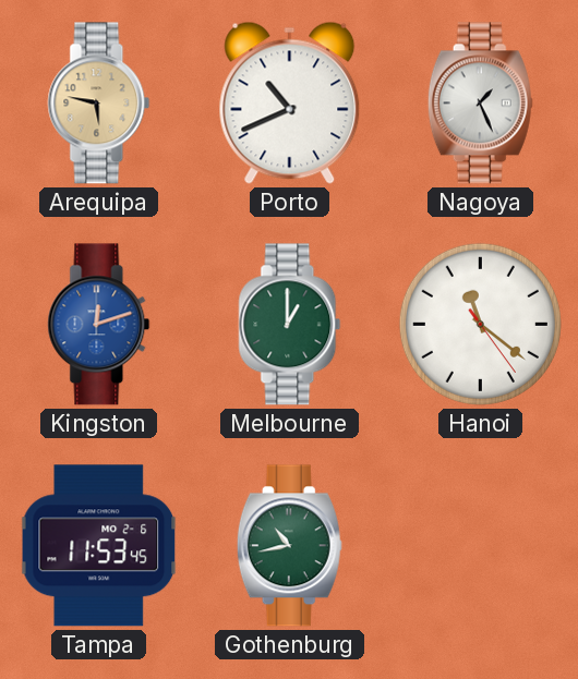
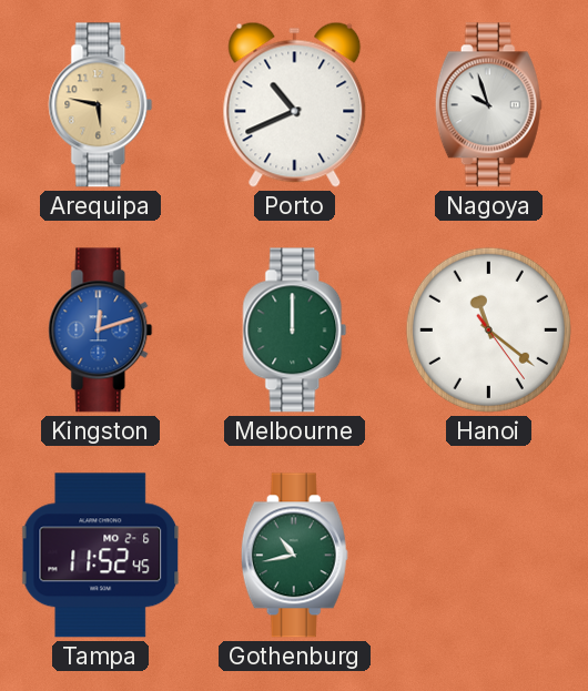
Nagoya: 1:26 -> 9:57 (488, 105)
Melbourne: 1:00 -> 12:00 (295, 331)
Tampa: 11:53 -> 11:52 (101, 556)
